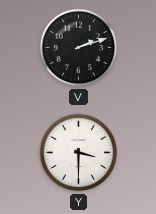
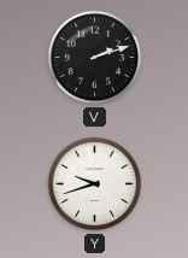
Y: 3:30 -> 9:42 (95, 184)
